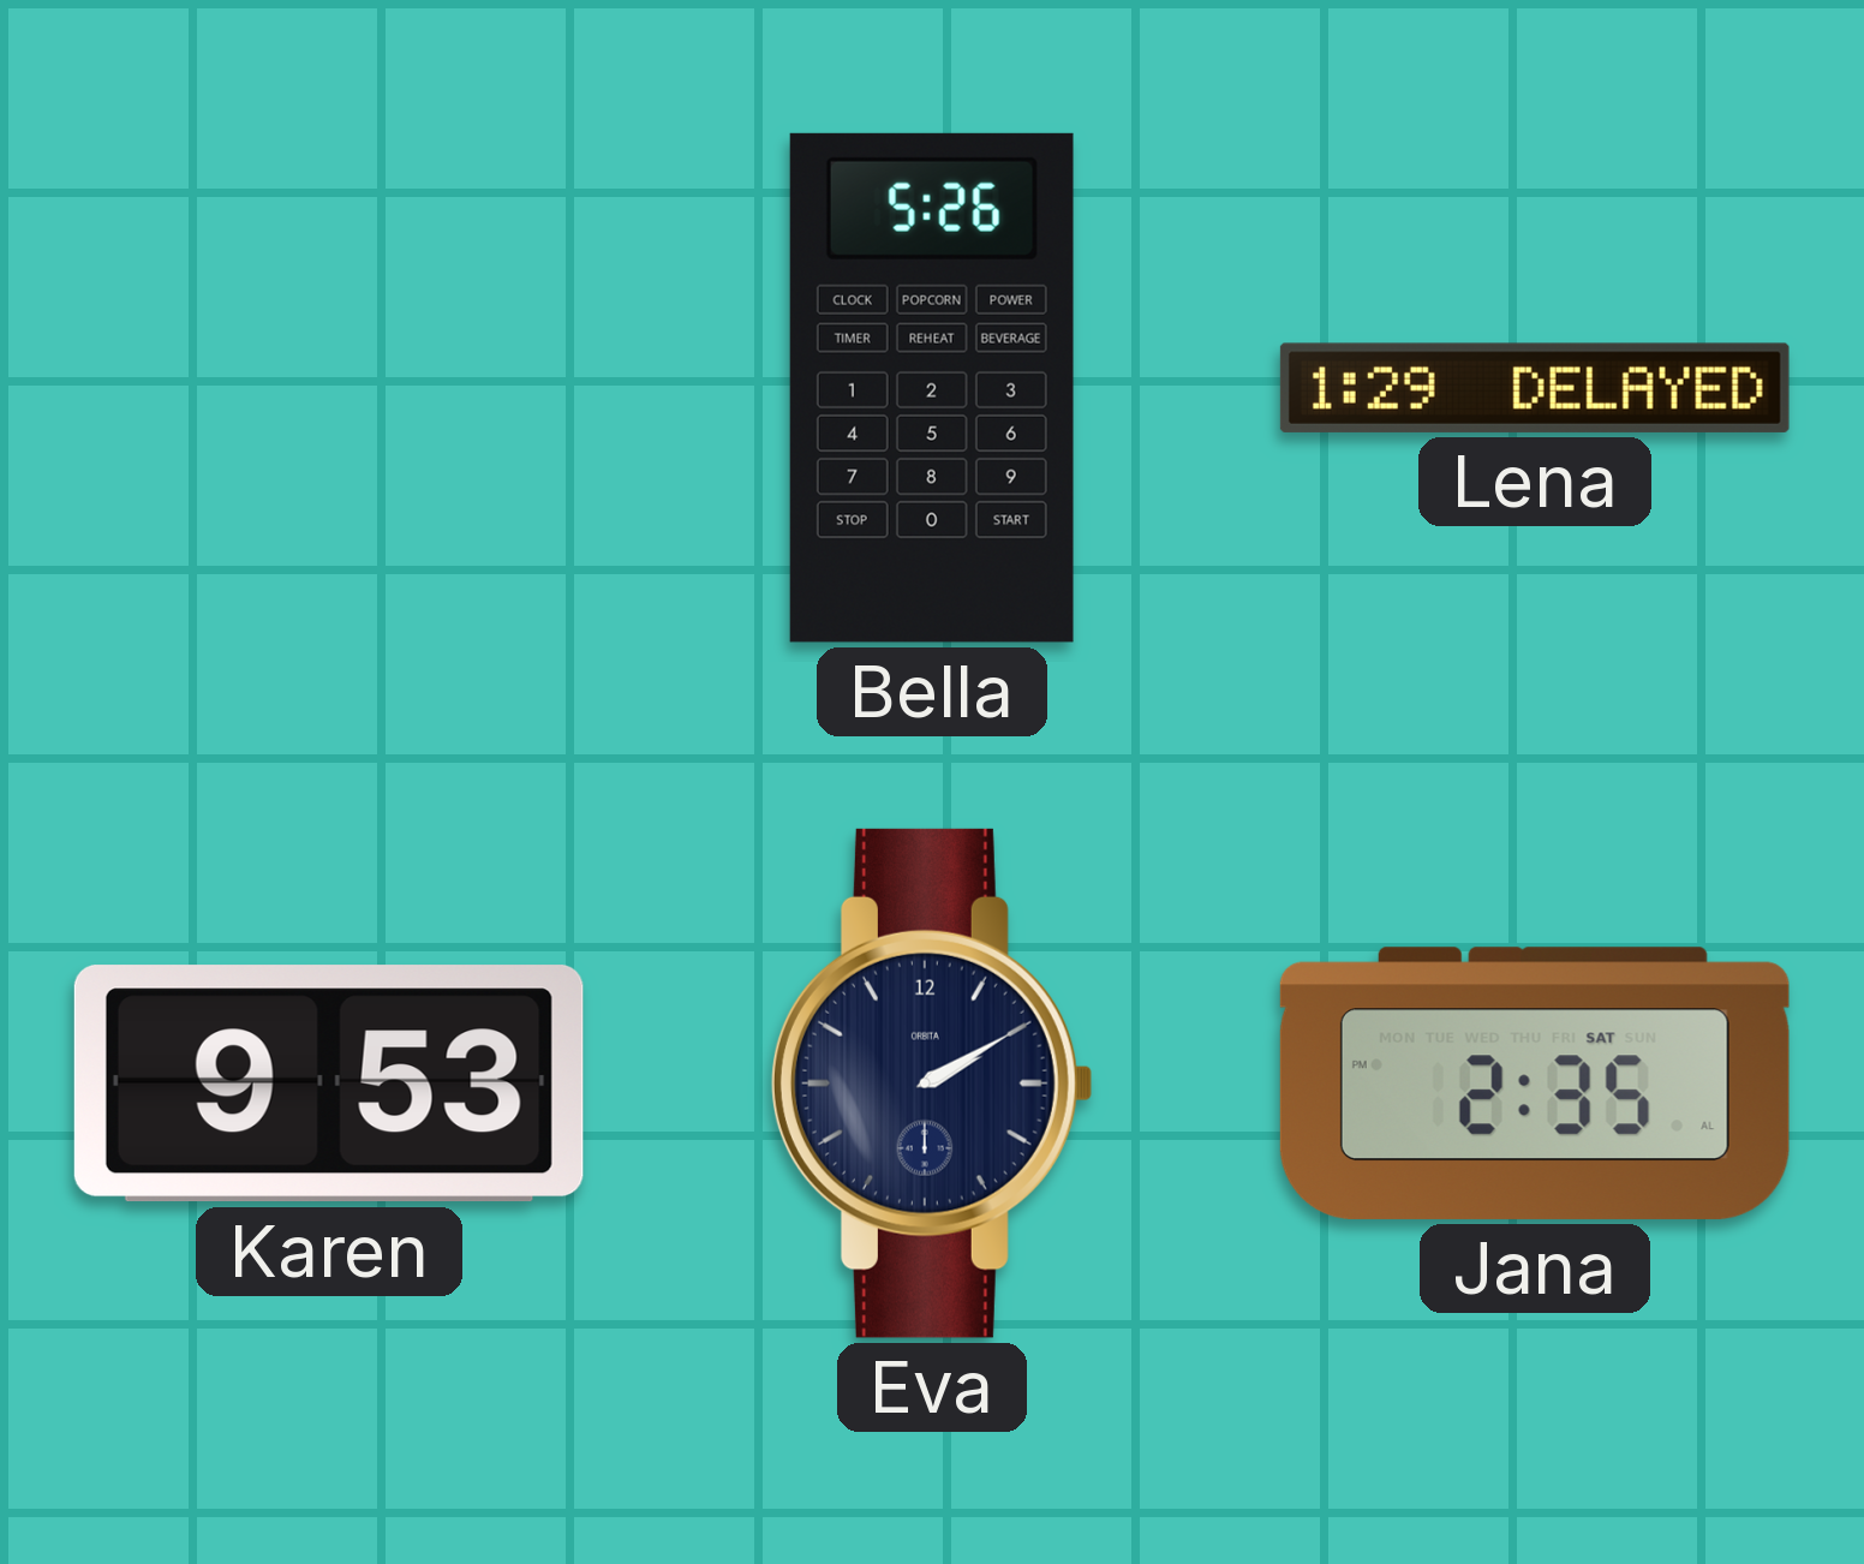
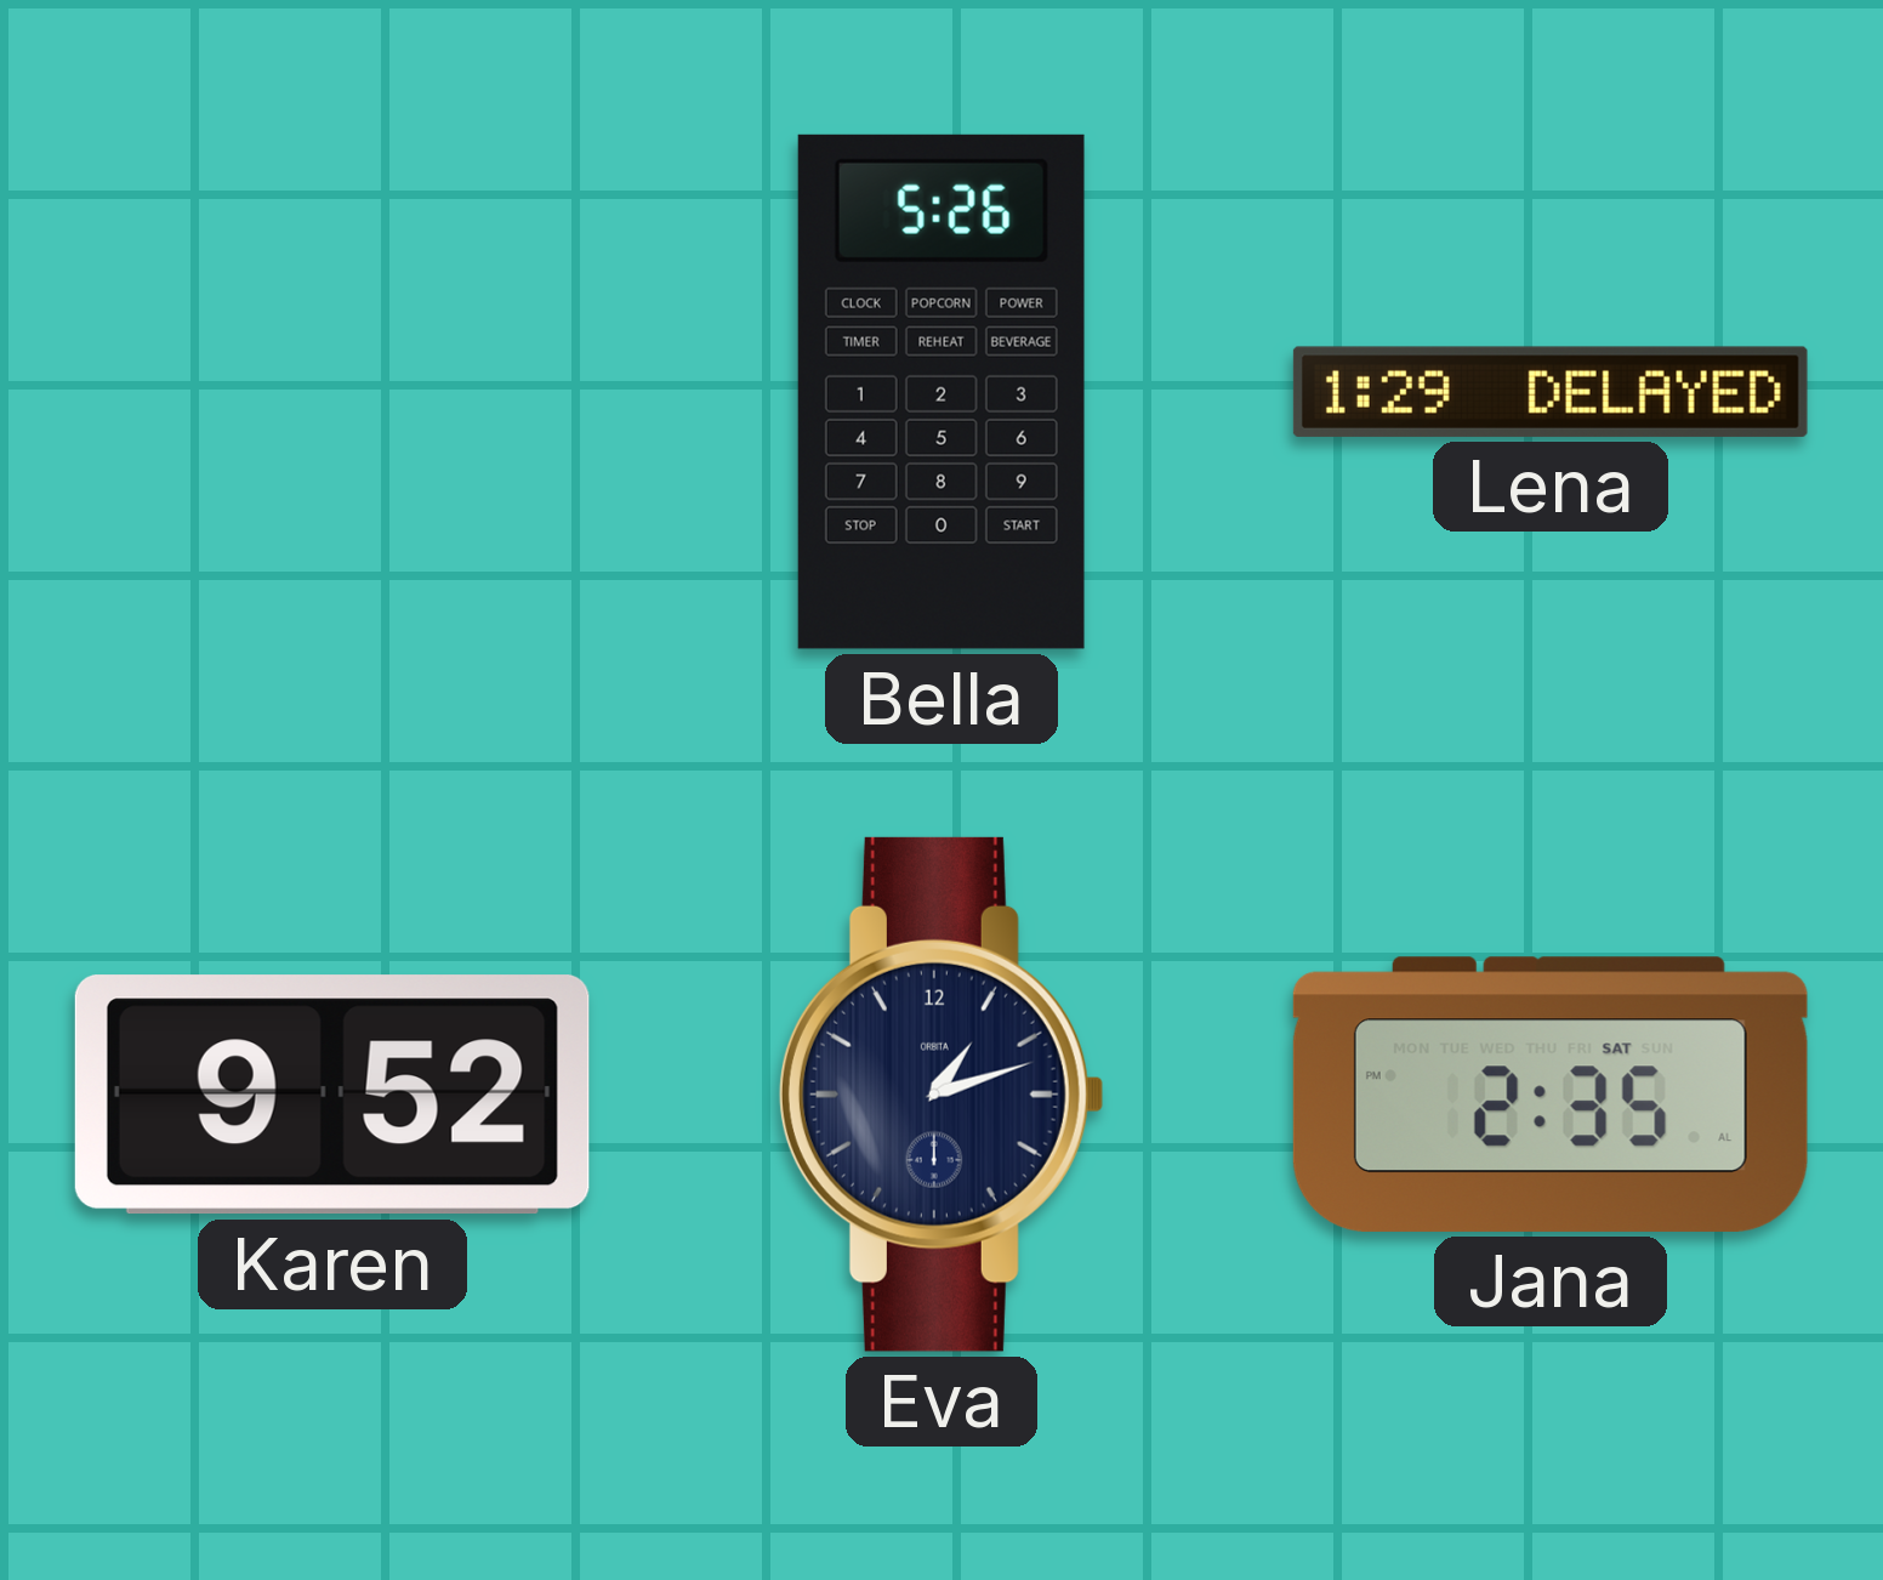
Karen: 9:53 -> 9:52 (332, 1095)
Eva: 2:10 -> 1:12 (941, 1095)
